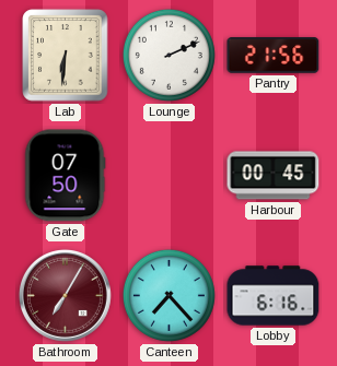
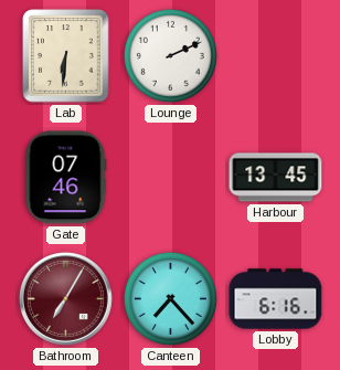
Pantry: 21:56 -> none (274, 56)
Gate: 07:50 -> 07:46 (66, 178)
Harbour: 00:45 -> 13:45 (276, 178)
